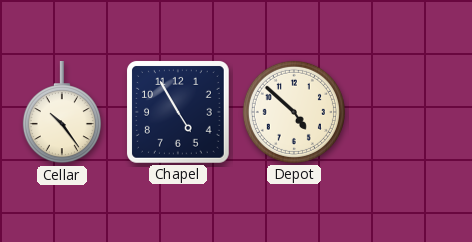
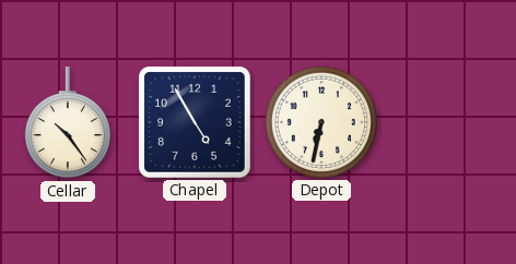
Depot: 4:52 -> 6:32 (321, 122)
